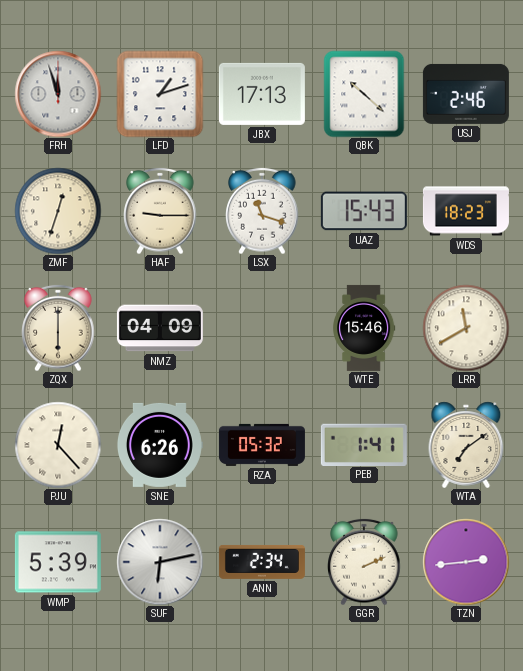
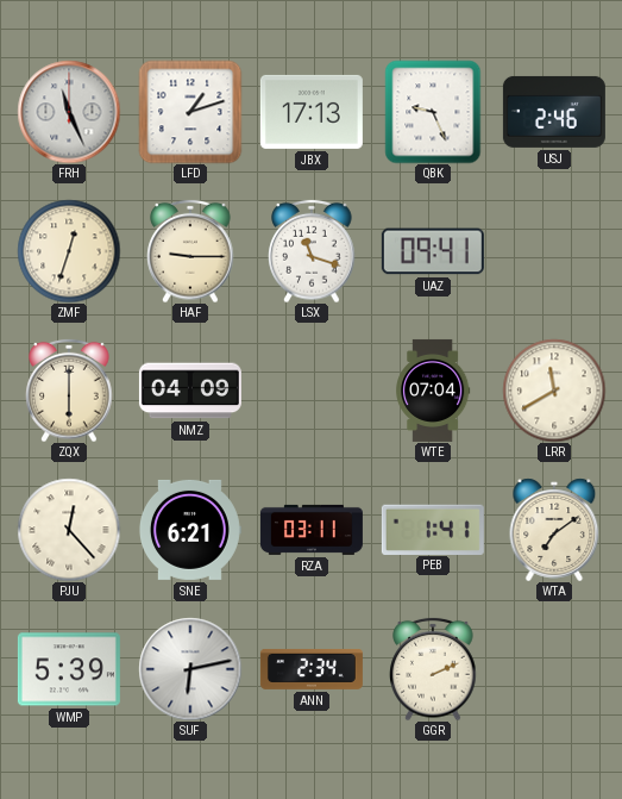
FRH: 11:57 -> 11:26 (69, 112)
QBK: 10:22 -> 9:26 (433, 112)
UAZ: 15:43 -> 09:41 (433, 251)
WDS: 18:23 -> none (466, 211)
WTE: 15:46 -> 07:04 (434, 391)
SNE: 6:26 -> 6:21 (190, 530)
RZA: 05:32 -> 03:11 (312, 530)
TZN: 2:44 -> none (466, 562)
